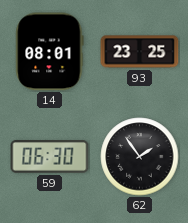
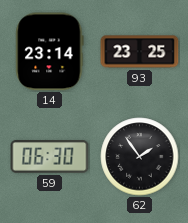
14: 08:01 -> 23:14 (50, 52)
